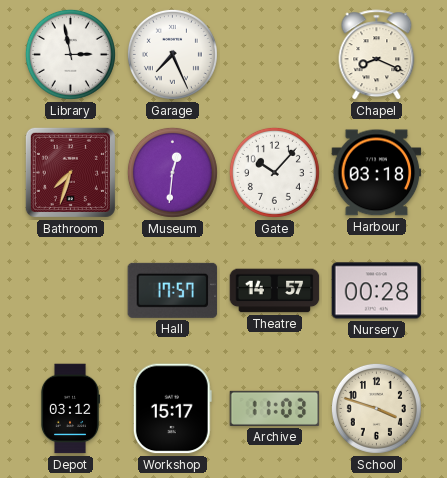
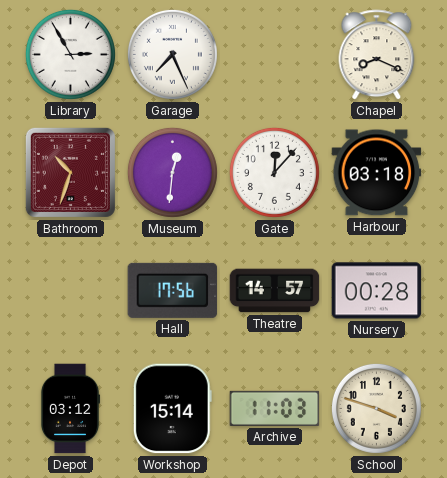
Library: 2:58 -> 2:55 (70, 54)
Bathroom: 7:33 -> 10:33 (70, 172)
Gate: 10:07 -> 12:07 (274, 172)
Hall: 17:57 -> 17:56 (173, 290)
Workshop: 15:17 -> 15:14 (172, 409)
